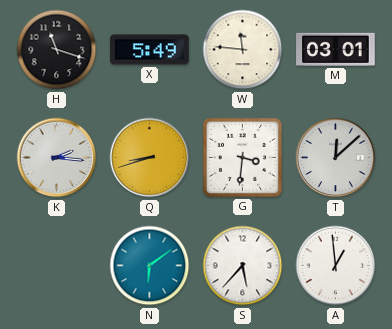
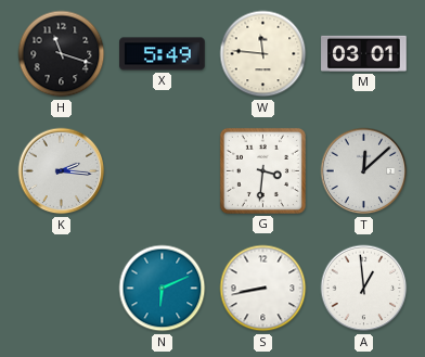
Q: 8:42 -> none (150, 158)
N: 6:09 -> 6:11 (163, 289)
S: 5:37 -> 8:43 (263, 289)
